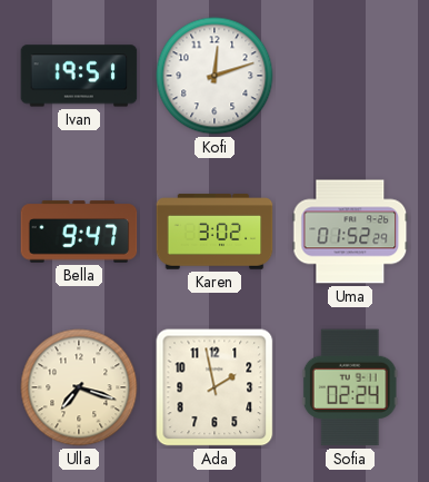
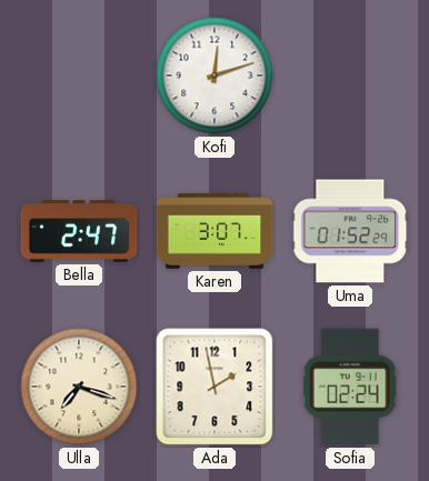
Ivan: 19:51 -> none (79, 76)
Bella: 9:47 -> 2:47 (79, 231)
Karen: 3:02 -> 3:07 (214, 231)
